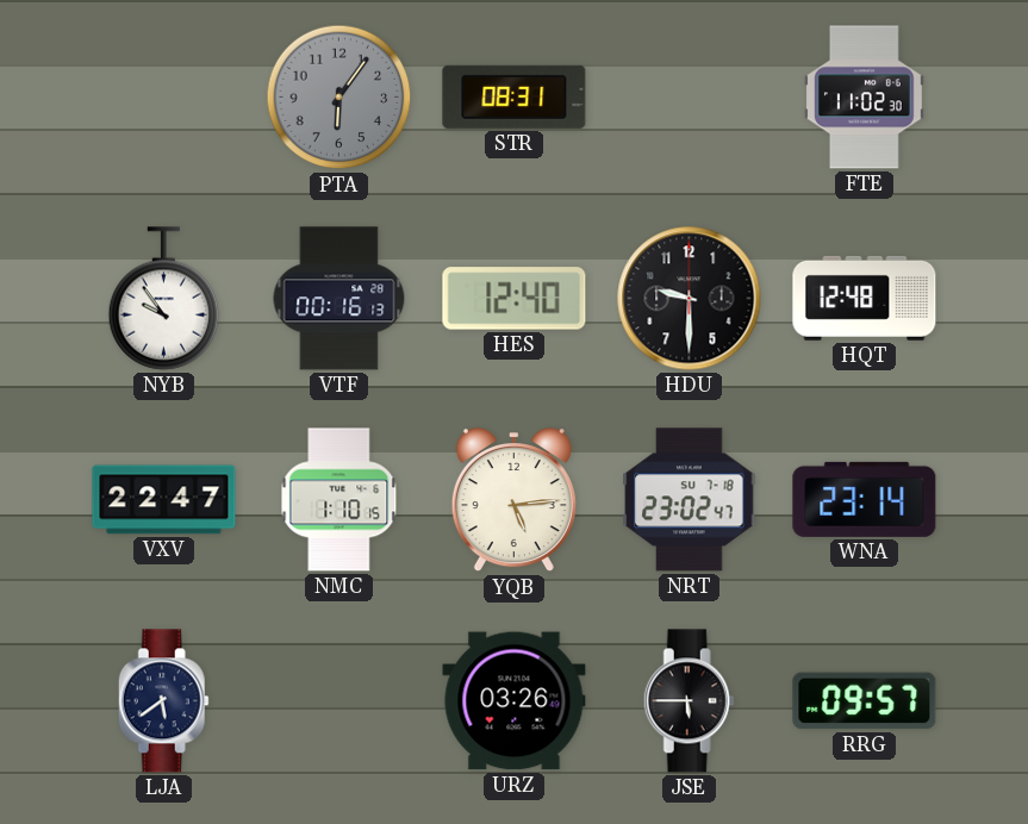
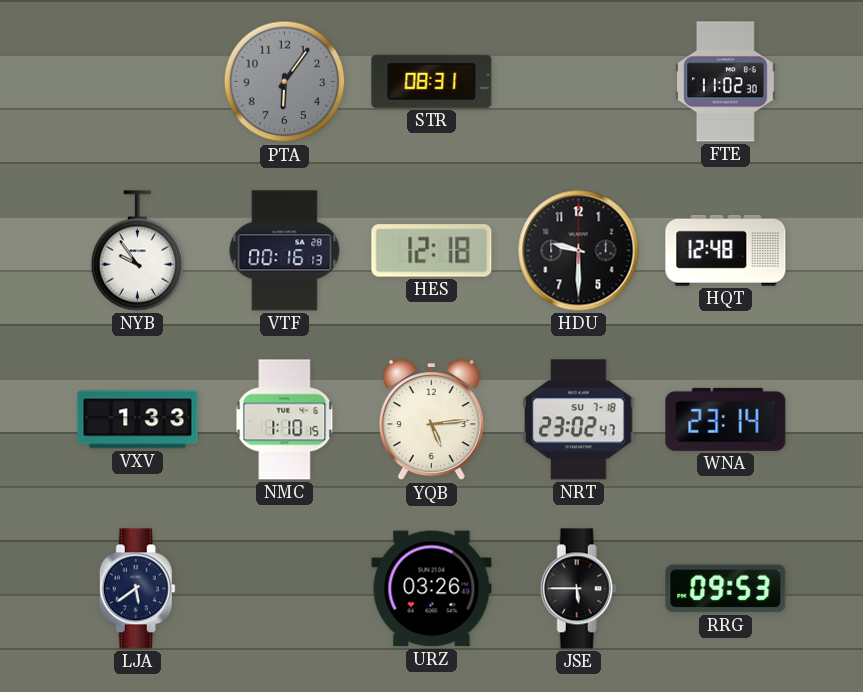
HES: 12:40 -> 12:18 (432, 251)
VXV: 22:47 -> 1:33 (138, 420)
RRG: 09:57 -> 09:53 (726, 589)
